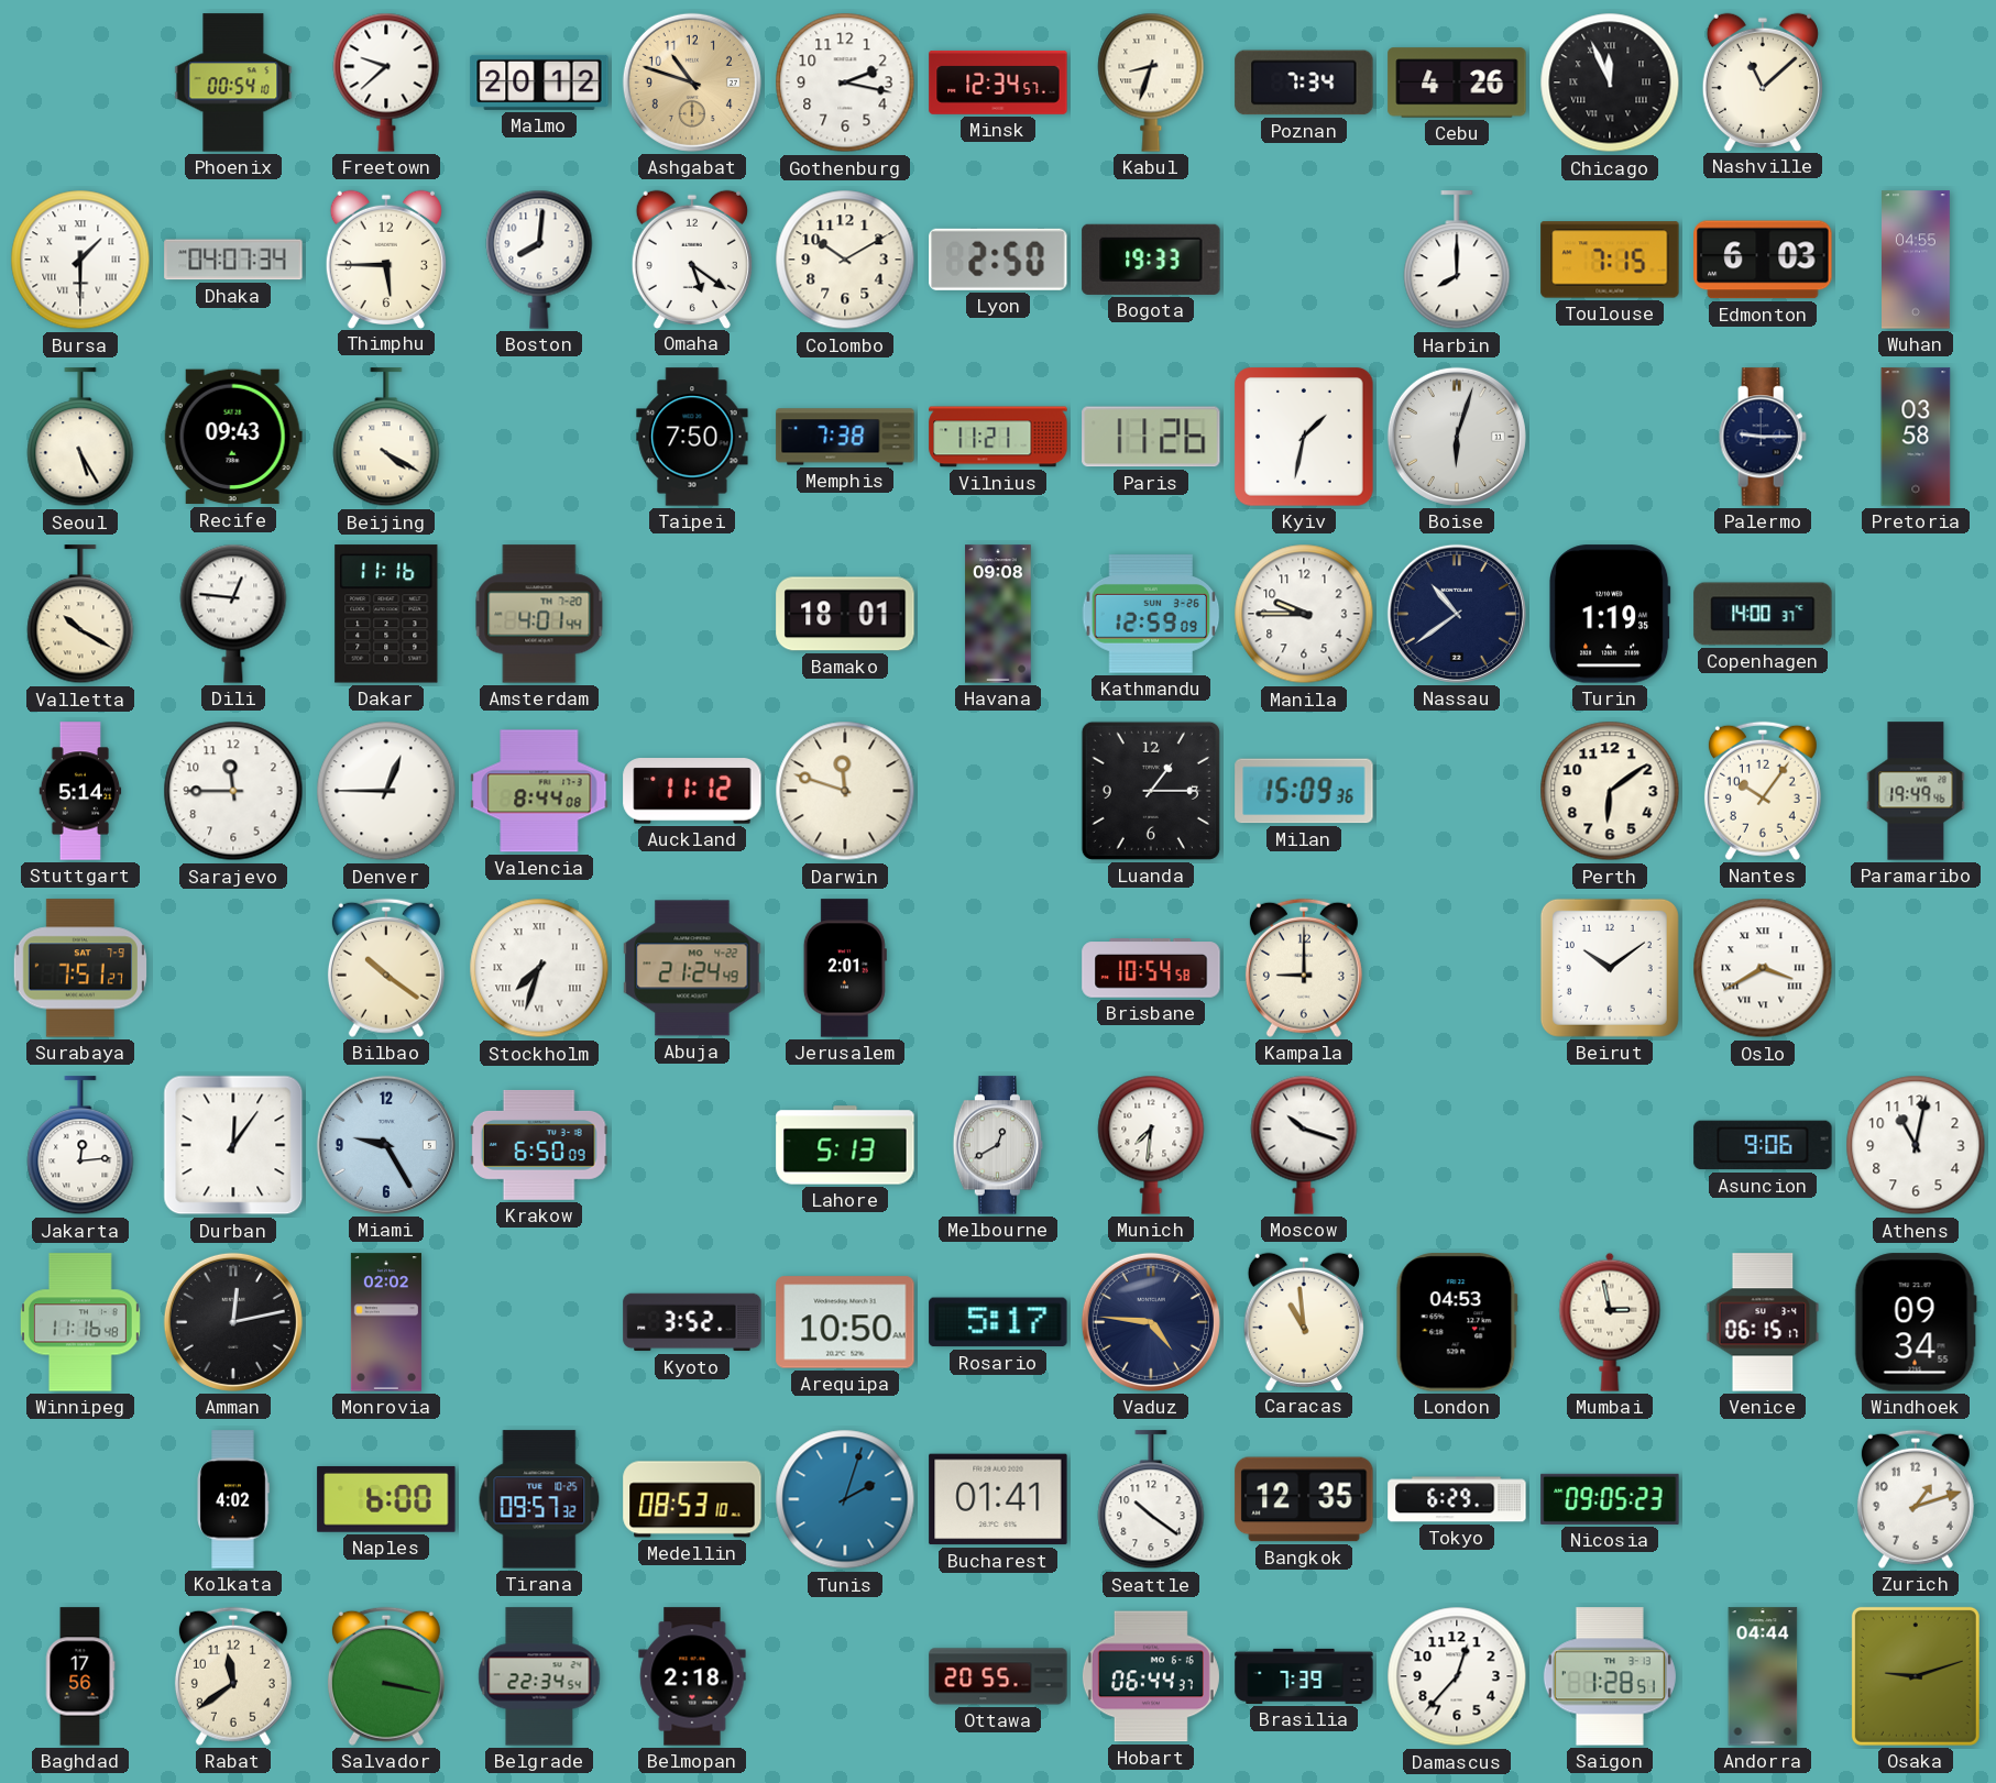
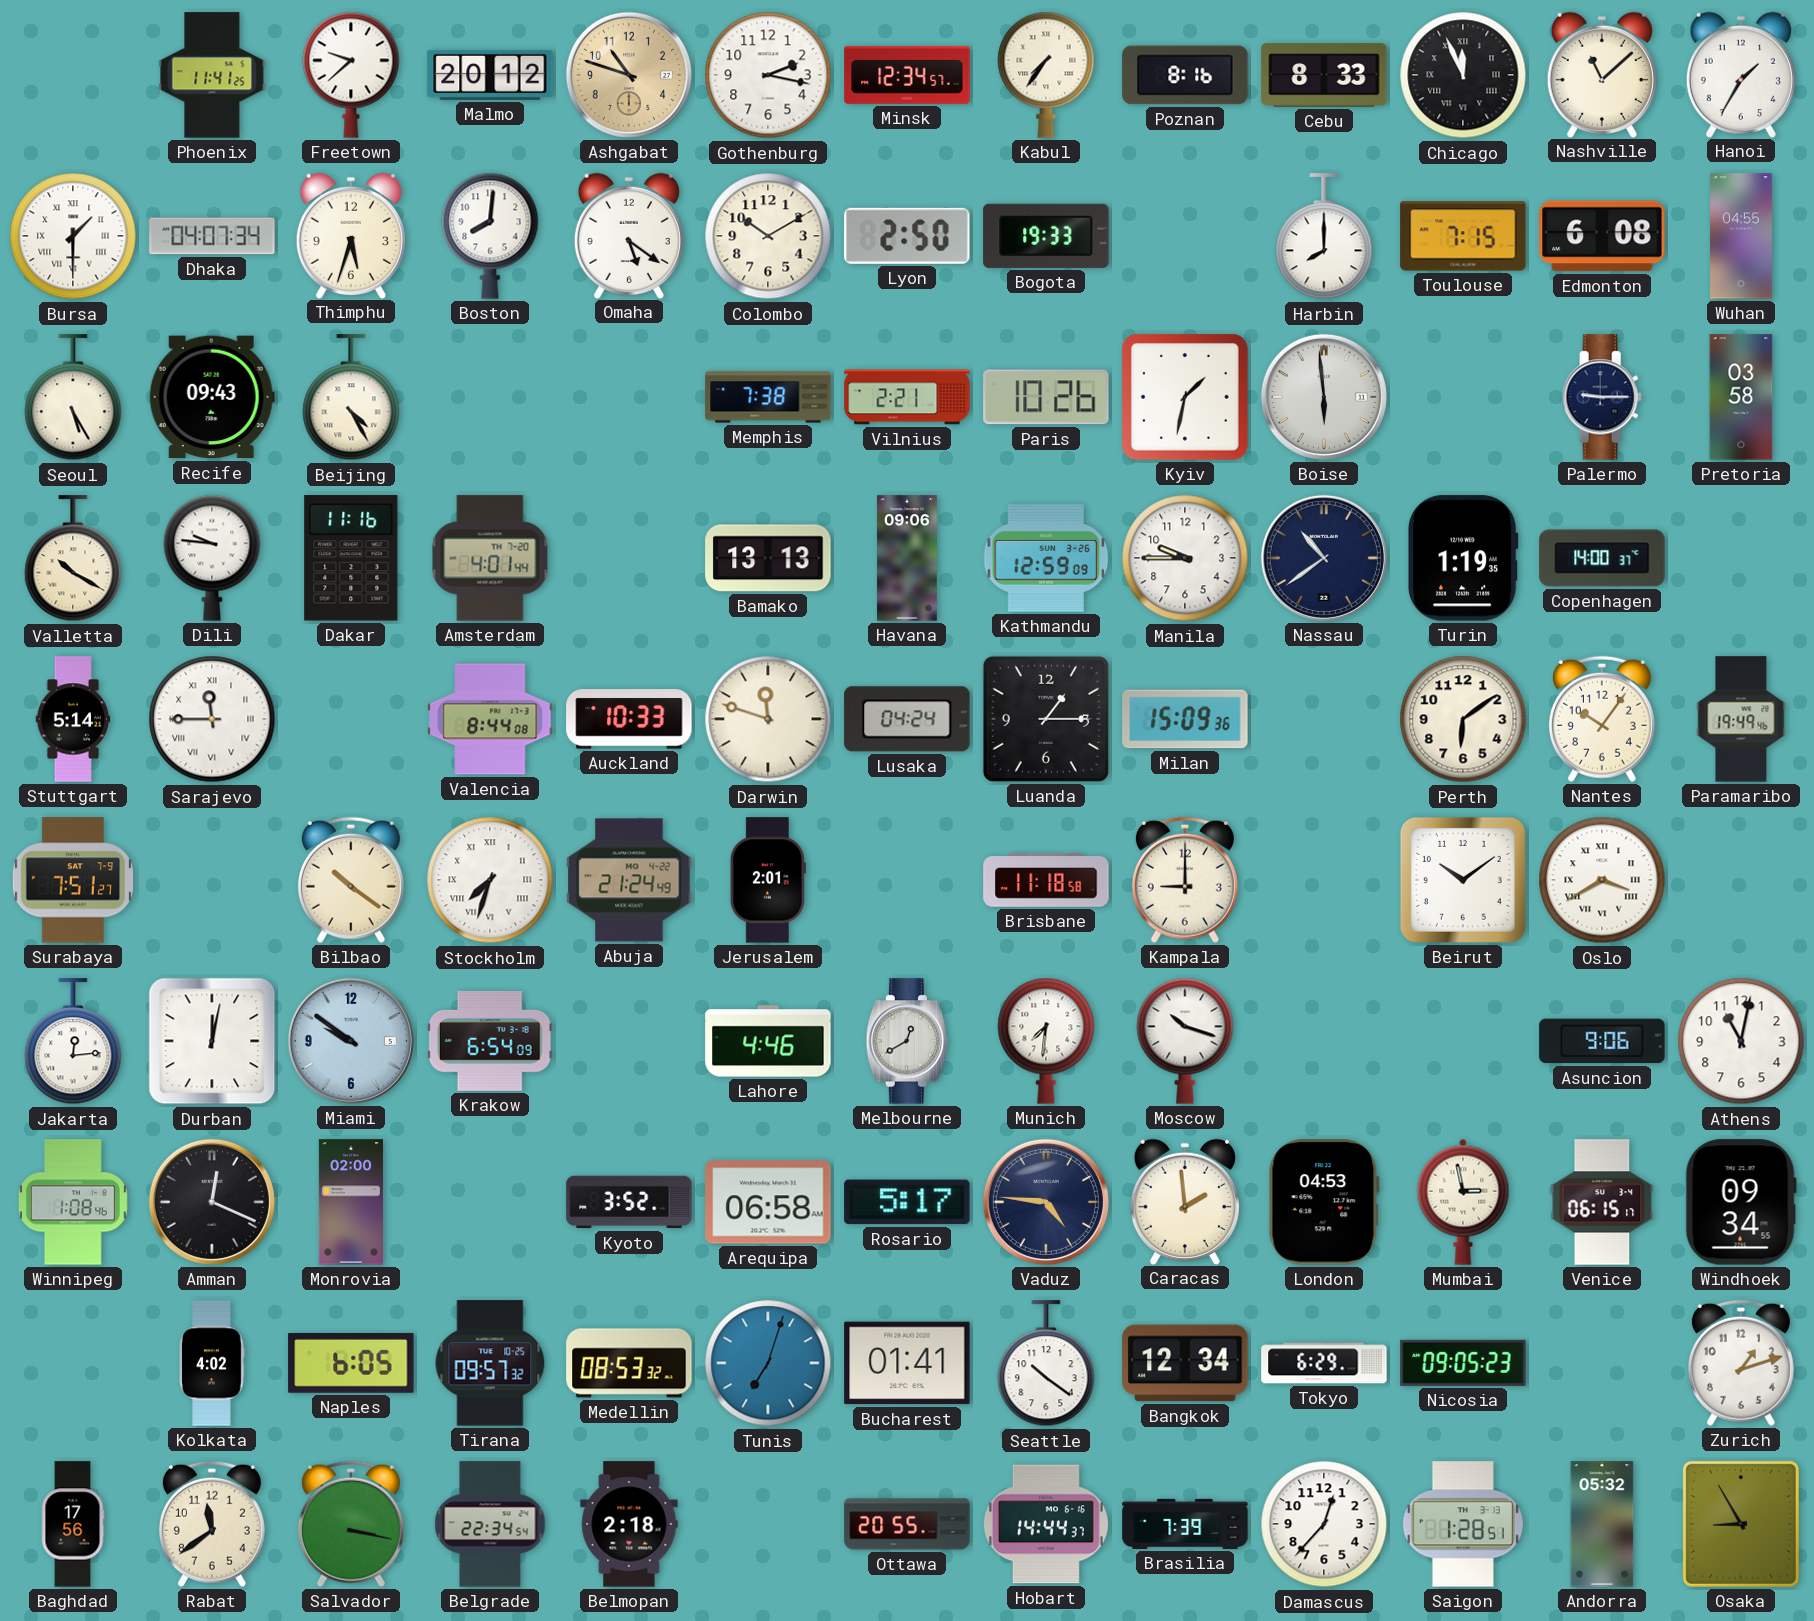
Phoenix: 00:54 -> 11:41 (212, 75)
Kabul: 8:33 -> 7:36 (1046, 75)
Poznan: 7:34 -> 8:16 (1185, 75)
Cebu: 4:26 -> 8:33 (1324, 75)
Hanoi: none -> 1:35 (1741, 74)
Thimphu: 5:45 -> 5:33 (351, 235)
Edmonton: 6:03 -> 6:08 (1602, 236)
Beijing: 4:20 -> 4:25 (351, 398)
Taipei: 7:50 -> none (692, 437)
Vilnius: 11:21 -> 2:21 (907, 397)
Paris: 11:26 -> 10:26 (1046, 397)
Boise: 6:03 -> 5:59 (1324, 397)
Dili: 12:46 -> 9:46 (212, 558)
Bamako: 18:01 -> 13:13 (768, 558)
Havana: 09:08 -> 09:06 (907, 558)
Sarajevo numerals: Arabic -> Roman (212, 719)
Denver: 12:45 -> none (386, 791)
Auckland: 11:12 -> 10:33 (629, 719)
Lusaka: none -> 04:24 (907, 719)
Brisbane: 10:54 -> 11:18 (1046, 880)
Durban: 12:06 -> 12:02 (212, 1041)
Miami: 9:25 -> 9:51 (351, 1041)
Krakow: 6:50 -> 6:54 (490, 1041)
Lahore: 5:13 -> 4:46 (768, 1041)
Winnipeg: 11:16 -> 1:08 (73, 1202)
Amman: 12:13 -> 12:19 (212, 1202)
Monrovia: 02:02 -> 02:00 (351, 1202)
Arequipa: 10:50 -> 06:58 (768, 1202)
Caracas: 10:59 -> 1:59 (1185, 1201)
Naples: 6:00 -> 6:05 (351, 1363)
Medellin: 08:53:10 -> 08:53:32 (629, 1363)
Tunis: 2:03 -> 7:03 (768, 1363)
Bangkok: 12:35 -> 12:34 (1185, 1363)
Hobart: 06:44 -> 14:44 (1046, 1524)
Andorra: 04:44 -> 05:32 (1602, 1524)
Osaka: 9:12 -> 8:55 (1741, 1524)
